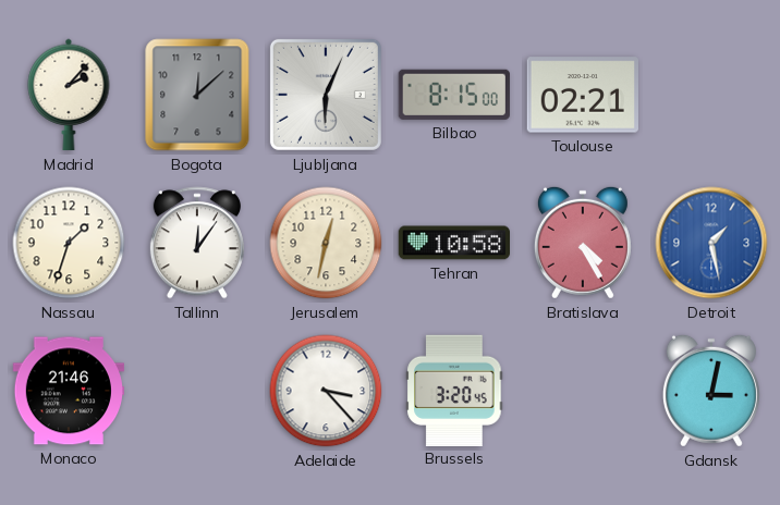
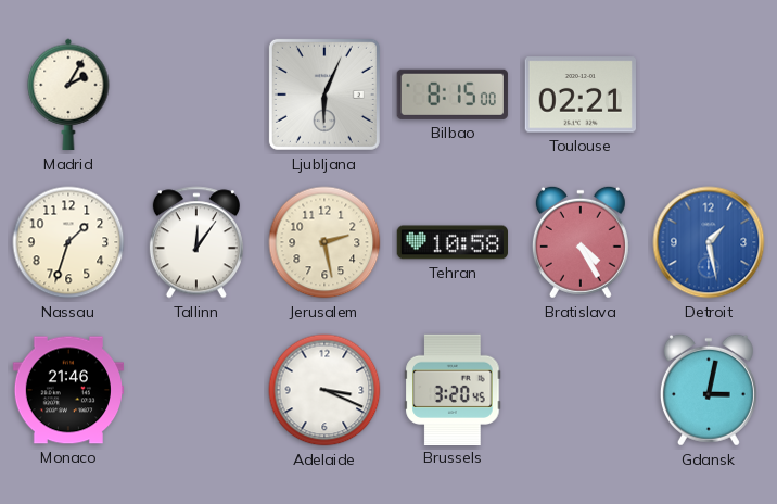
Madrid: 2:07 -> 2:05 (68, 94)
Bogota: 12:08 -> none (197, 95)
Jerusalem: 12:32 -> 2:28 (324, 242)
Adelaide: 3:23 -> 3:19 (324, 390)
